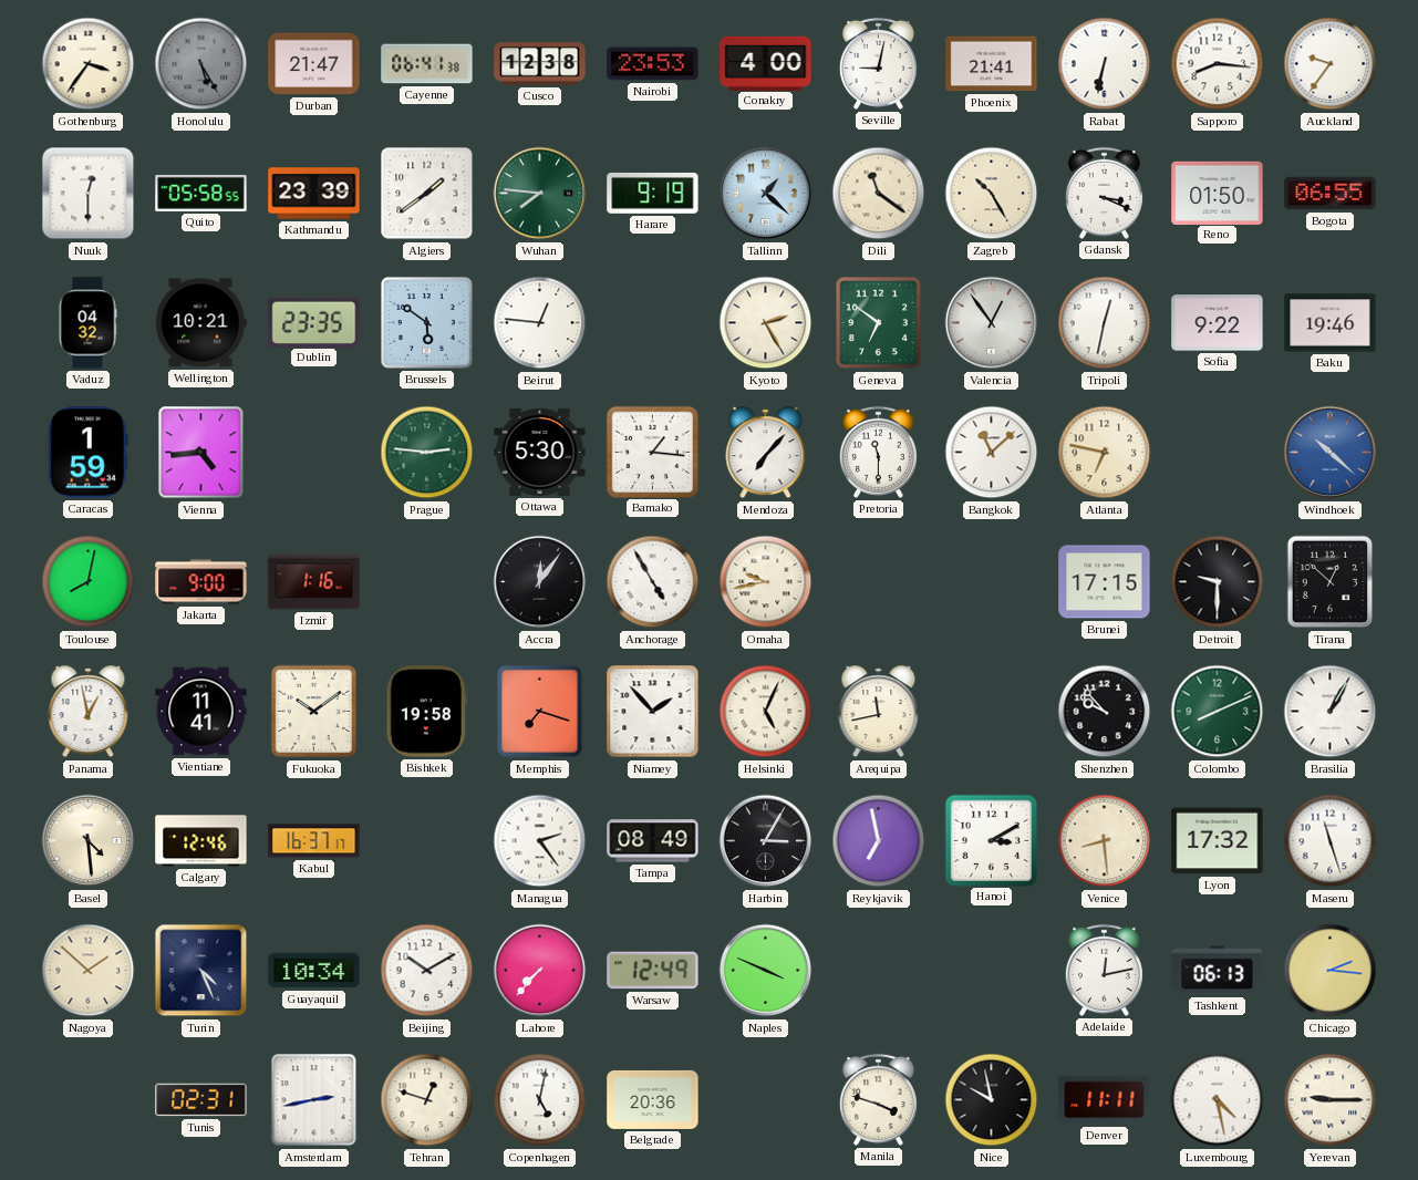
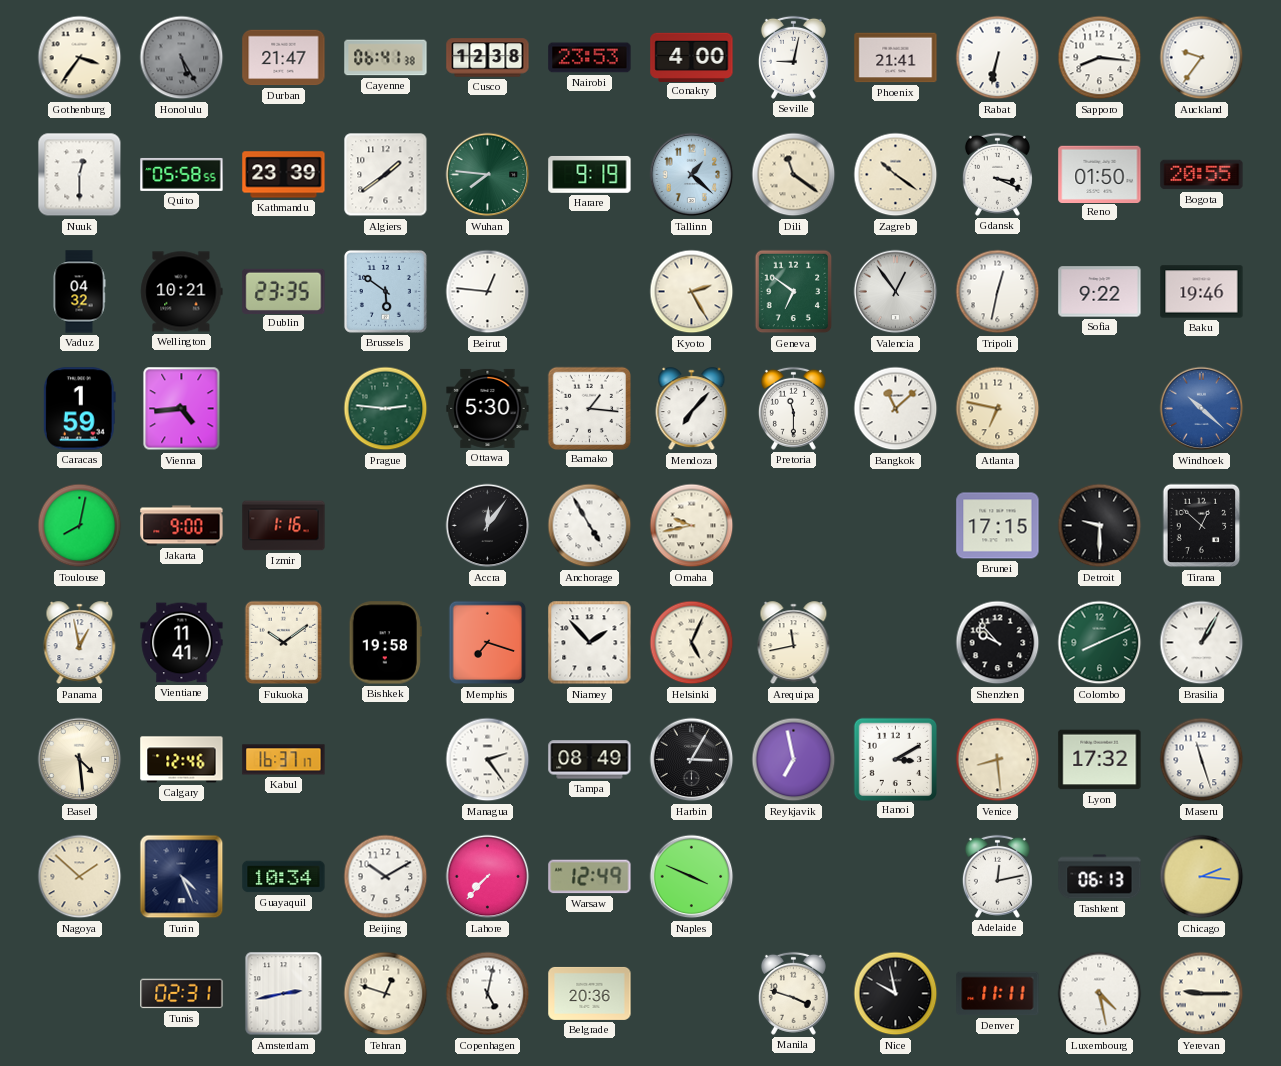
Zagreb: 10:25 -> 10:21 (896, 175)
Bogota: 06:55 -> 20:55 (1202, 175)
